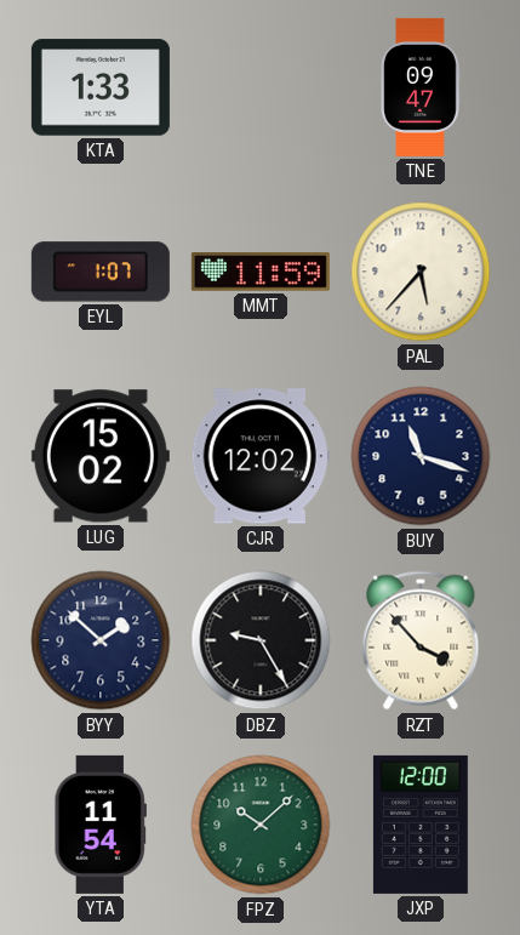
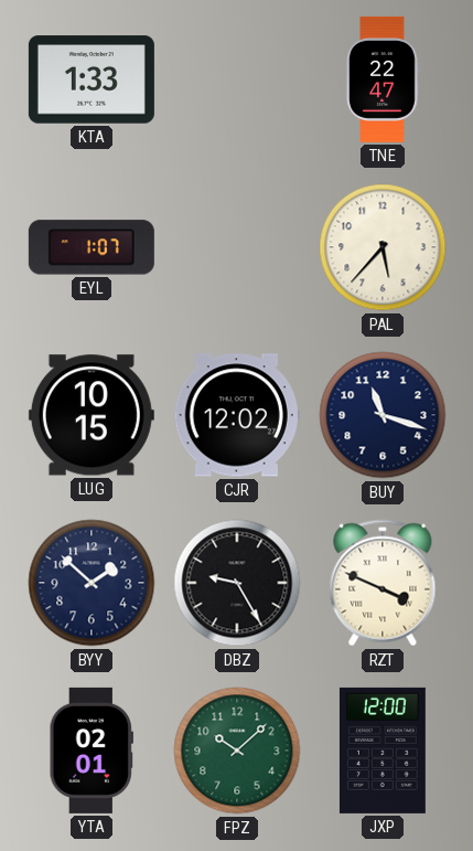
TNE: 09:47 -> 22:47 (383, 79)
MMT: 11:59 -> none (261, 272)
LUG: 15:02 -> 10:15 (92, 415)
RZT: 3:53 -> 3:49 (383, 583)
YTA: 11:54 -> 02:01 (90, 751)
